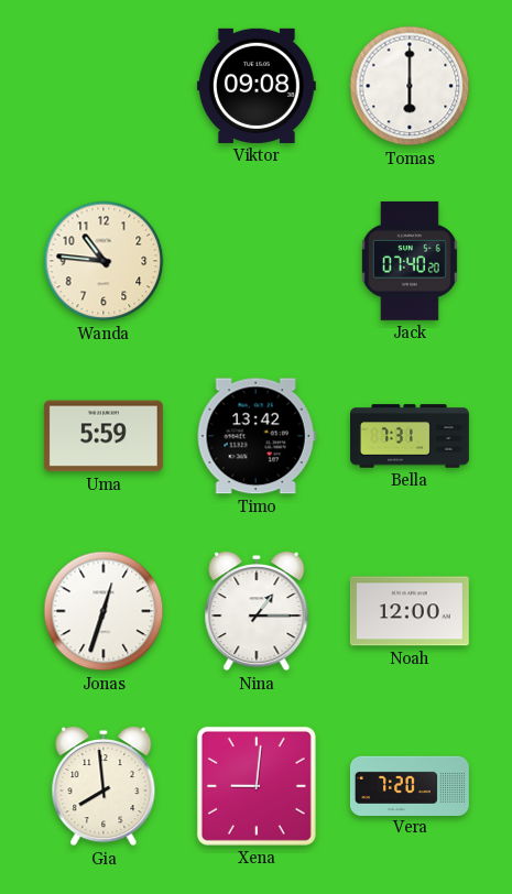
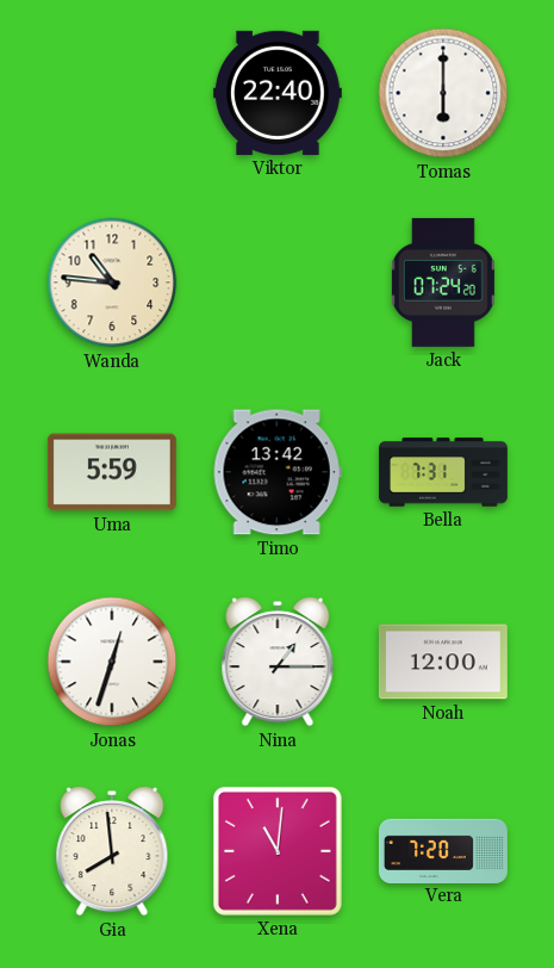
Viktor: 09:08 -> 22:40 (278, 93)
Jack: 07:40 -> 07:24 (443, 283)
Xena: 9:01 -> 11:01 (278, 851)
